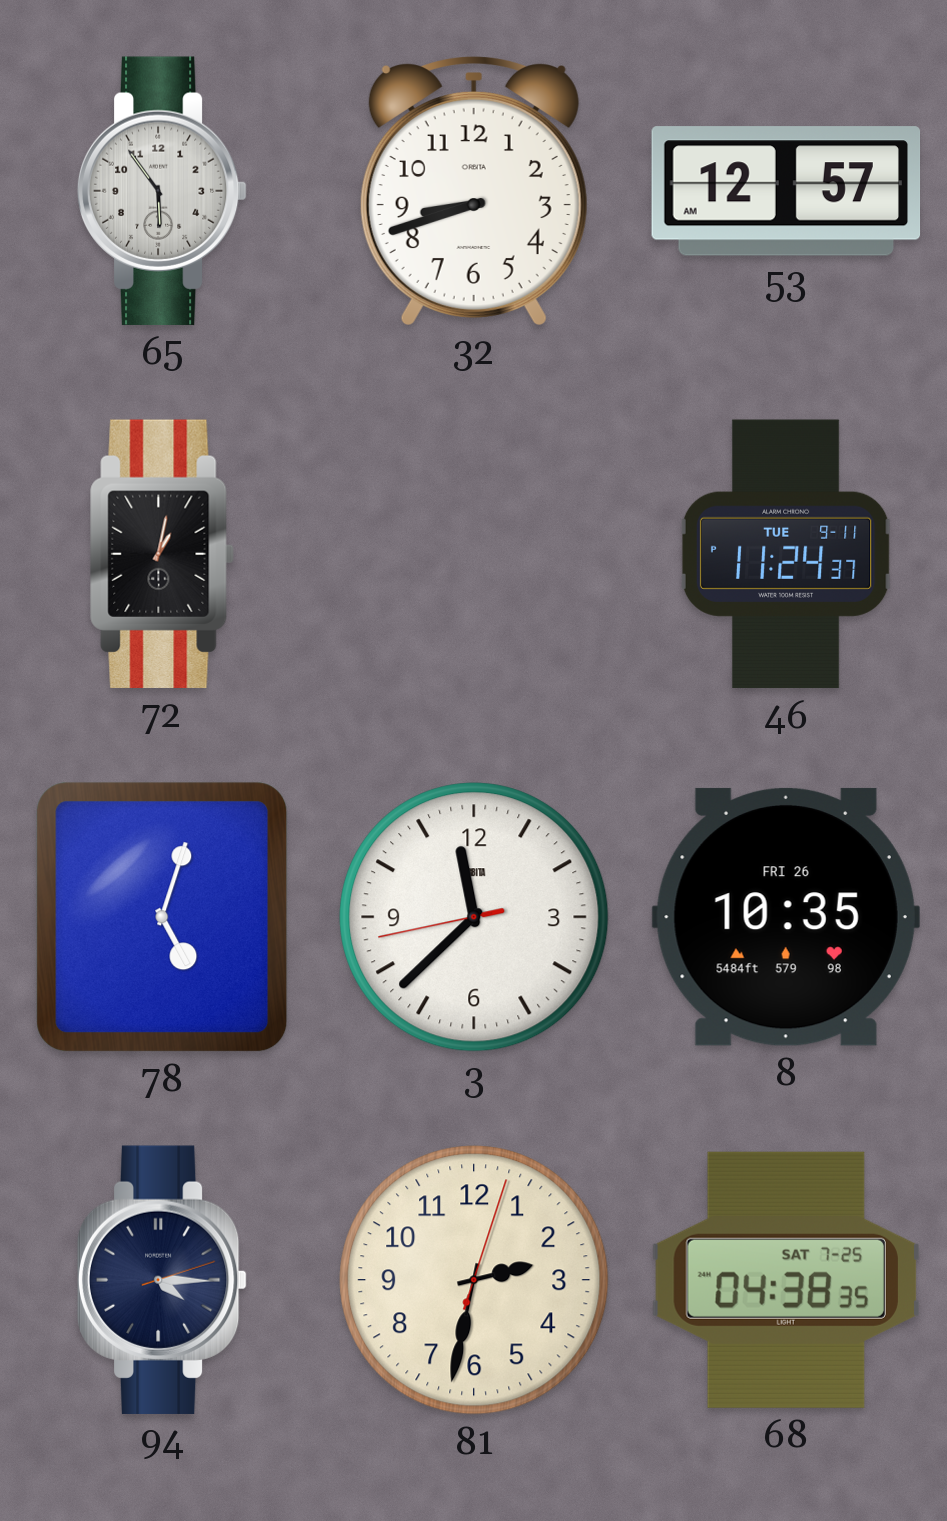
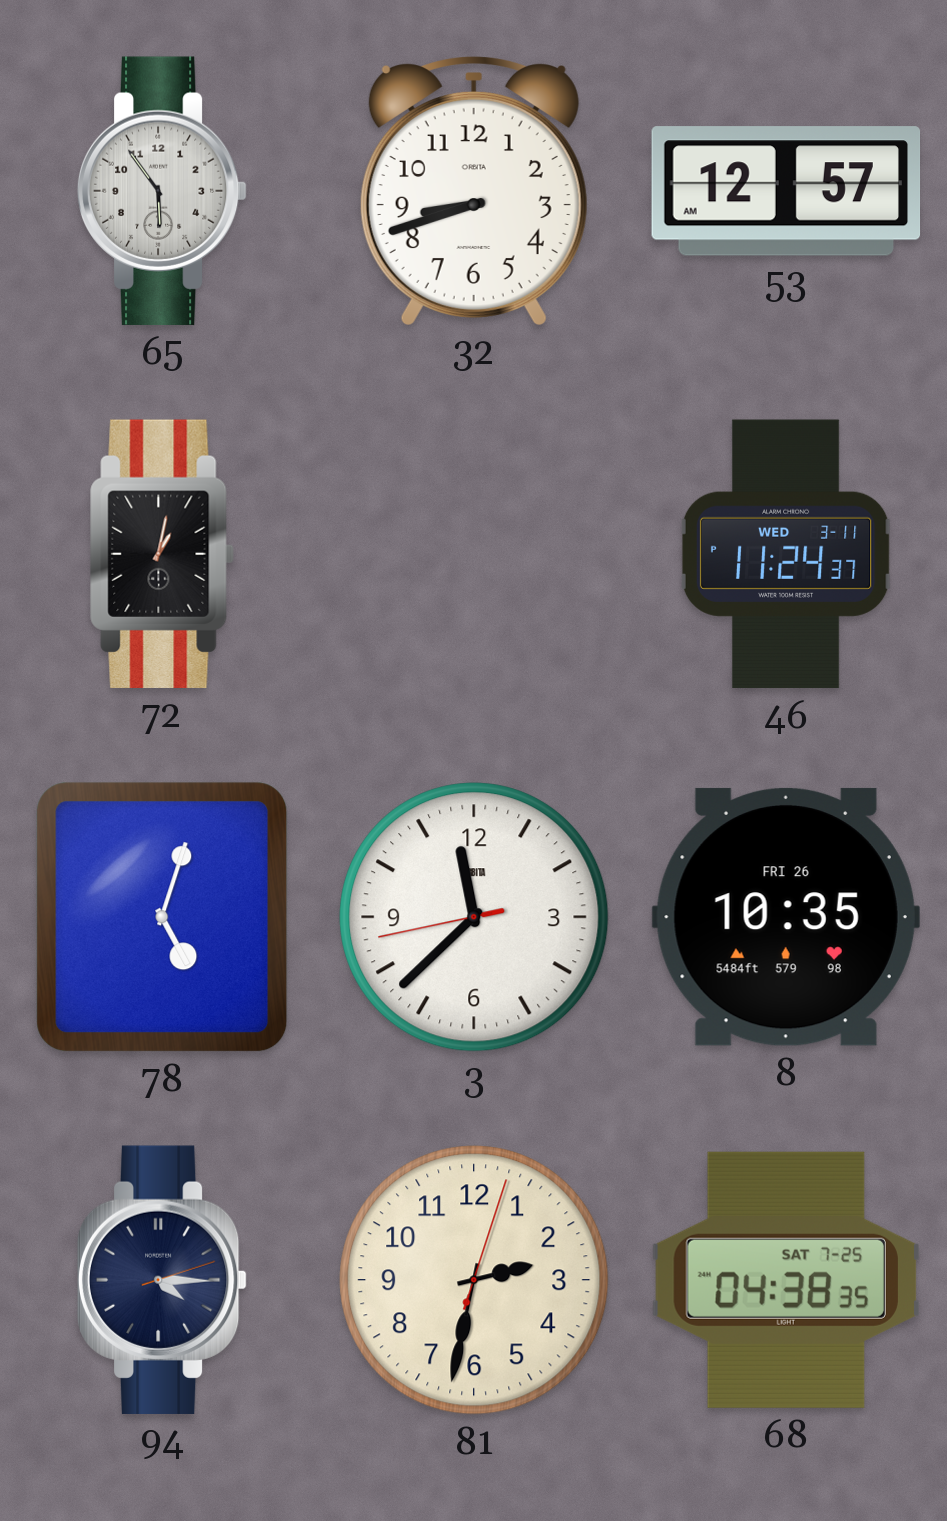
46 date: TUE 9-11 -> WED 3-11 (786, 554)
